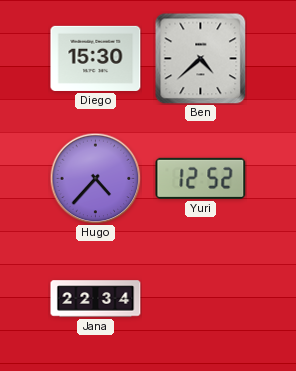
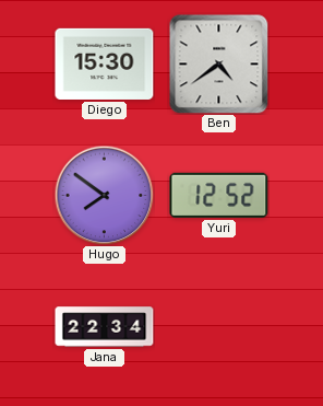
Ben: 4:38 -> 4:39 (218, 63)
Hugo: 4:37 -> 7:51 (104, 195)
